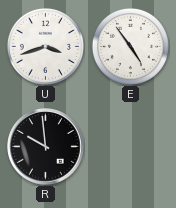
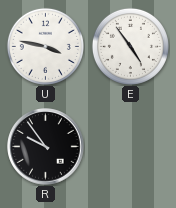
U: 3:42 -> 3:47 (45, 46)
R: 9:59 -> 9:54 (46, 147)
